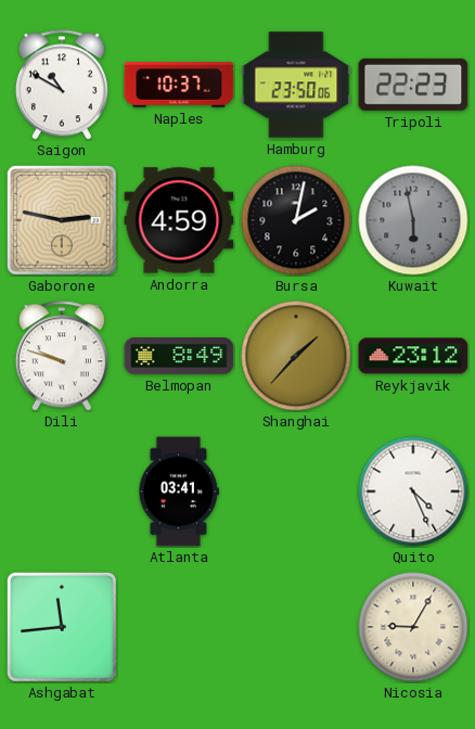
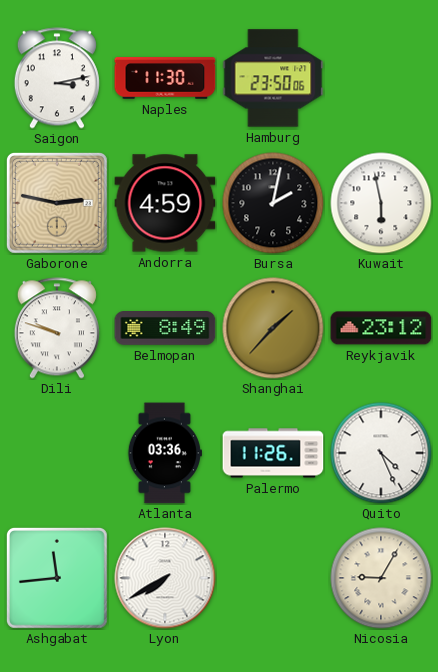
Saigon: 10:50 -> 3:13 (57, 78)
Naples: 10:37 -> 11:30 (165, 78)
Tripoli: 22:23 -> none (413, 85)
Kuwait dial: grey -> white (381, 203)
Atlanta: 03:41 -> 03:36 (165, 453)
Palermo: none -> 11:26 (273, 453)
Lyon: none -> 7:40 (165, 578)
